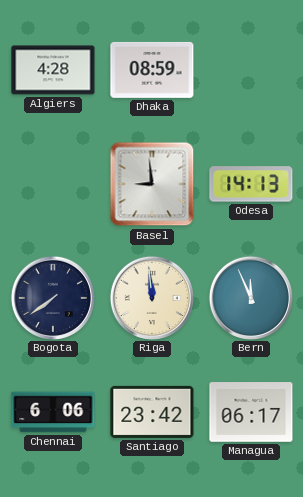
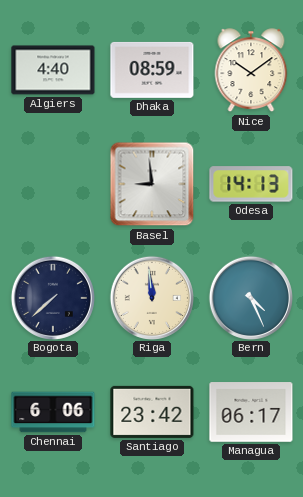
Algiers: 4:28 -> 4:40 (53, 70)
Nice: none -> 10:09 (251, 71)
Bogota: 7:39 -> 7:38 (52, 297)
Bern: 11:56 -> 4:26 (250, 297)
